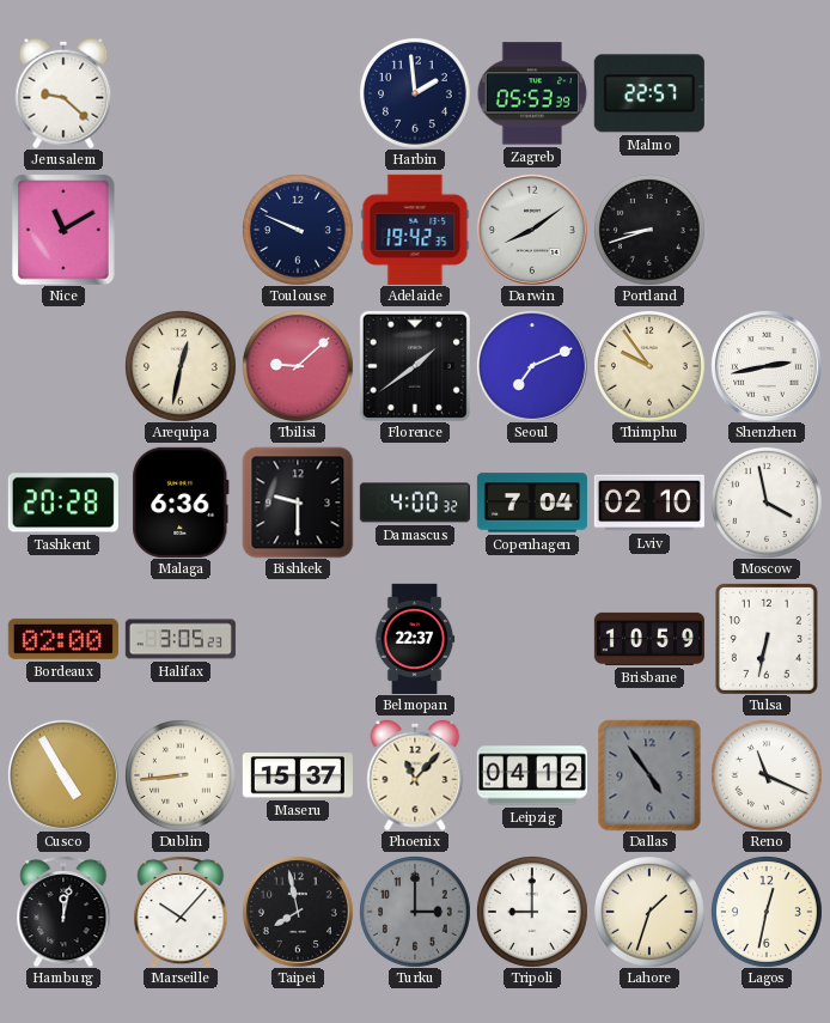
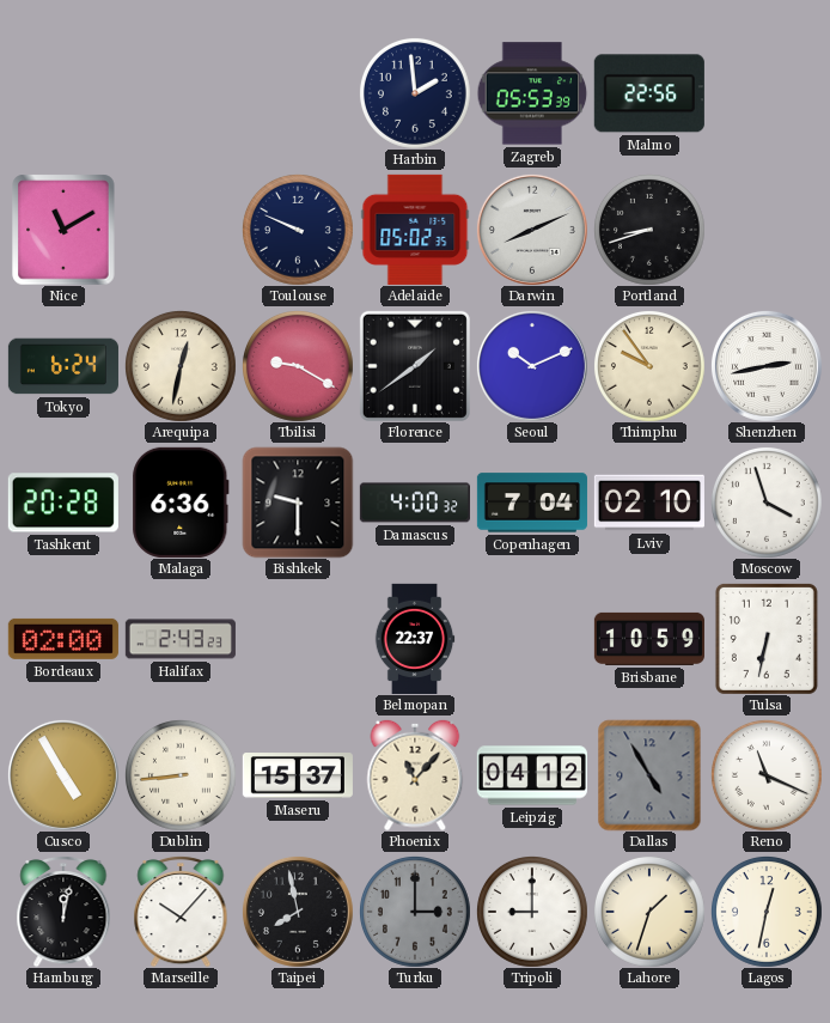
Jerusalem: 9:22 -> none (63, 93)
Malmo: 22:57 -> 22:56 (649, 93)
Adelaide: 19:42 -> 05:02 (415, 230)
Darwin: 8:09 -> 8:11 (532, 230)
Tokyo: none -> 6:24 (63, 366)
Tbilisi: 9:08 -> 9:20 (298, 366)
Seoul: 7:11 -> 10:11 (532, 366)
Moscow: 3:58 -> 3:57 (767, 503)
Halifax: 3:05 -> 2:43 (181, 639)
Dallas: 4:54 -> 4:55 (649, 775)
